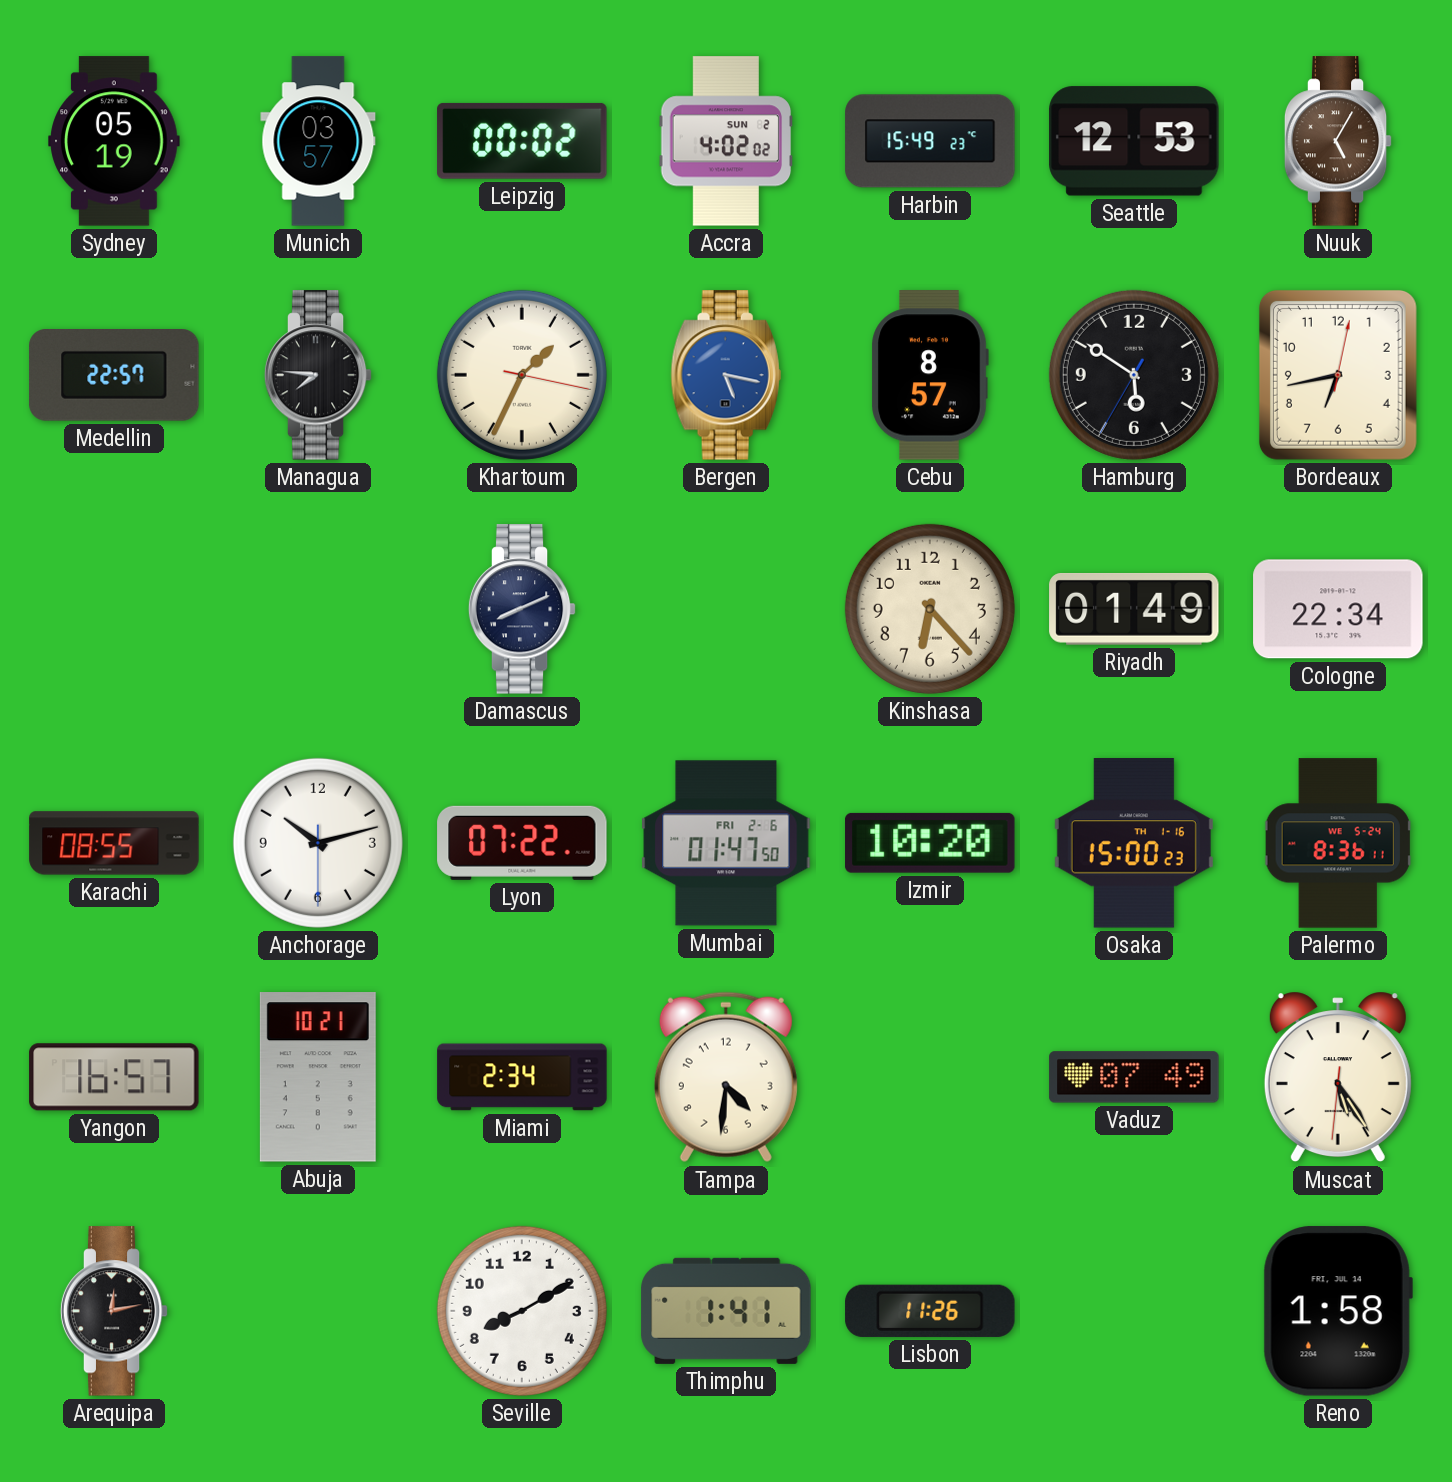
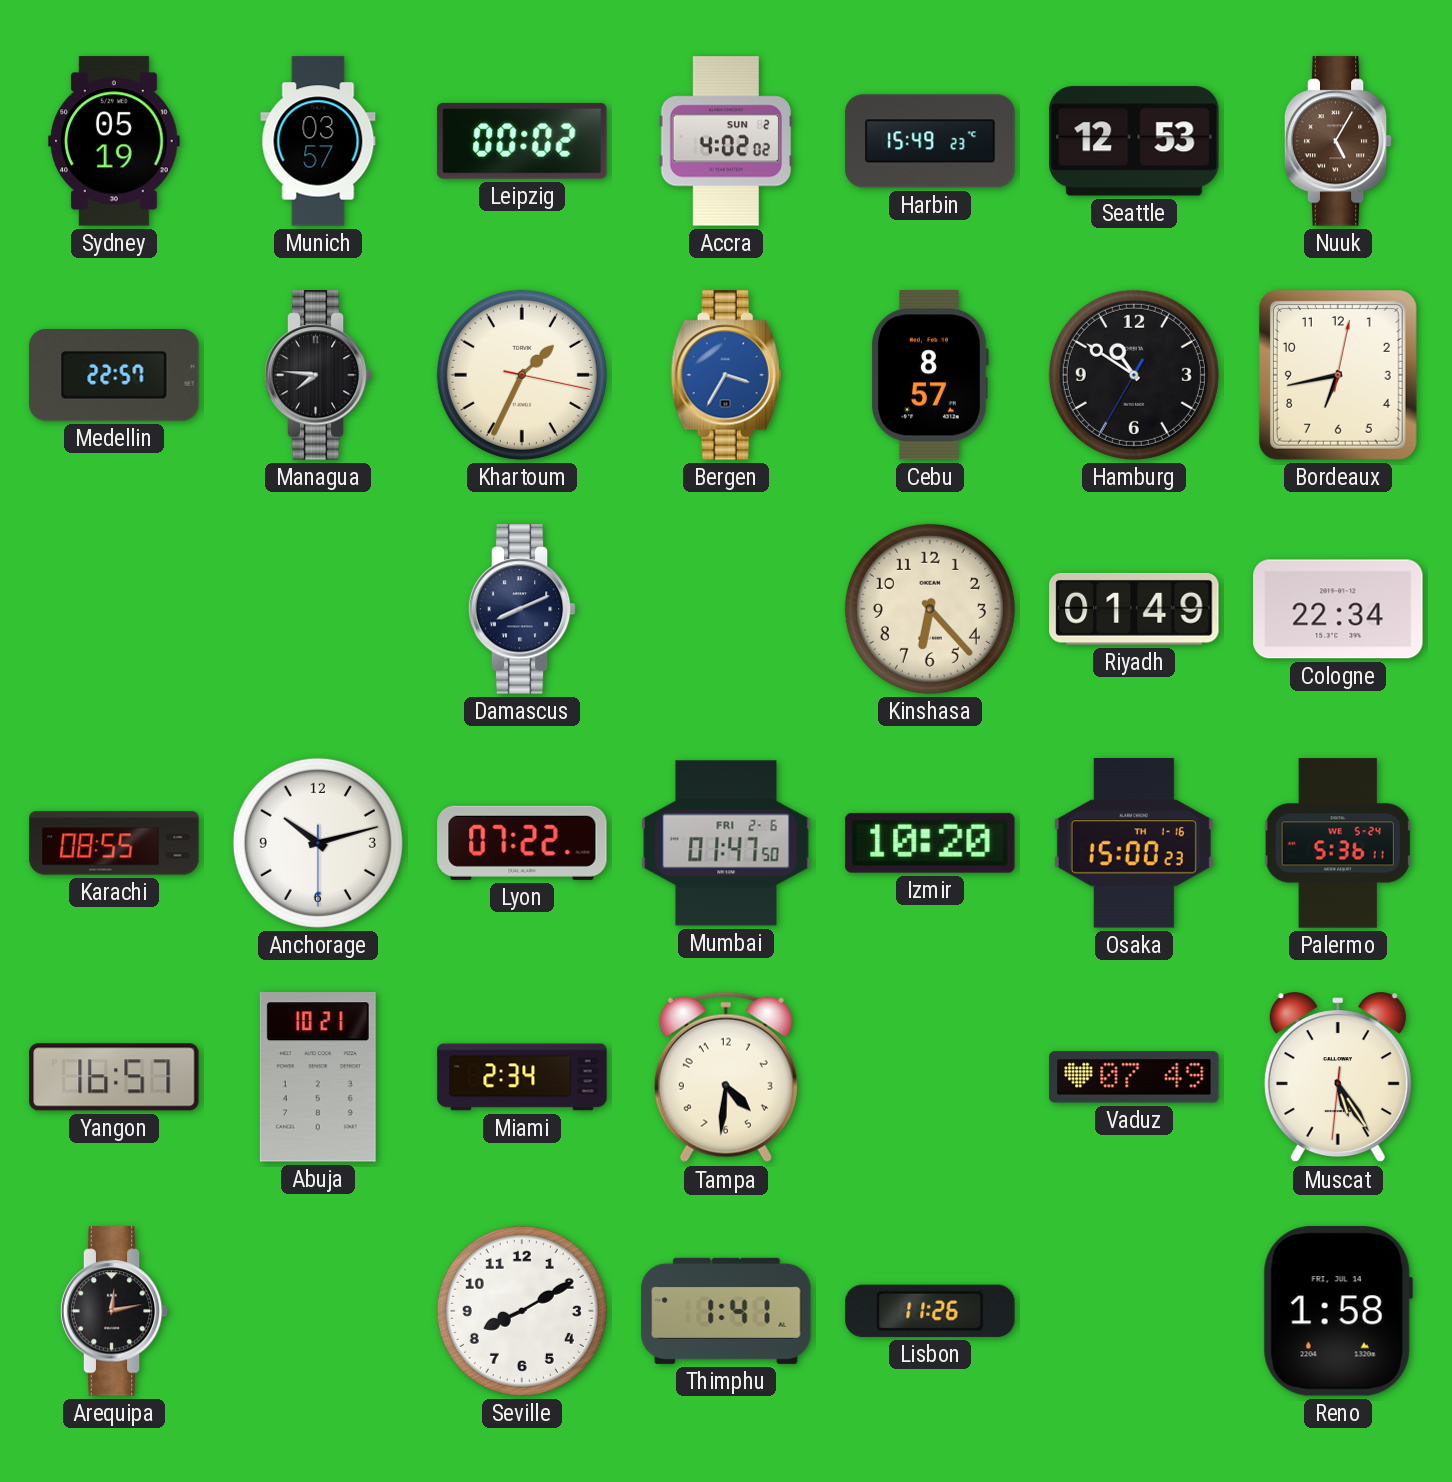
Bergen: 5:17 -> 3:35 (726, 375)
Hamburg: 5:50 -> 10:50 (1134, 375)
Palermo: 8:36 -> 5:36 (1338, 843)
